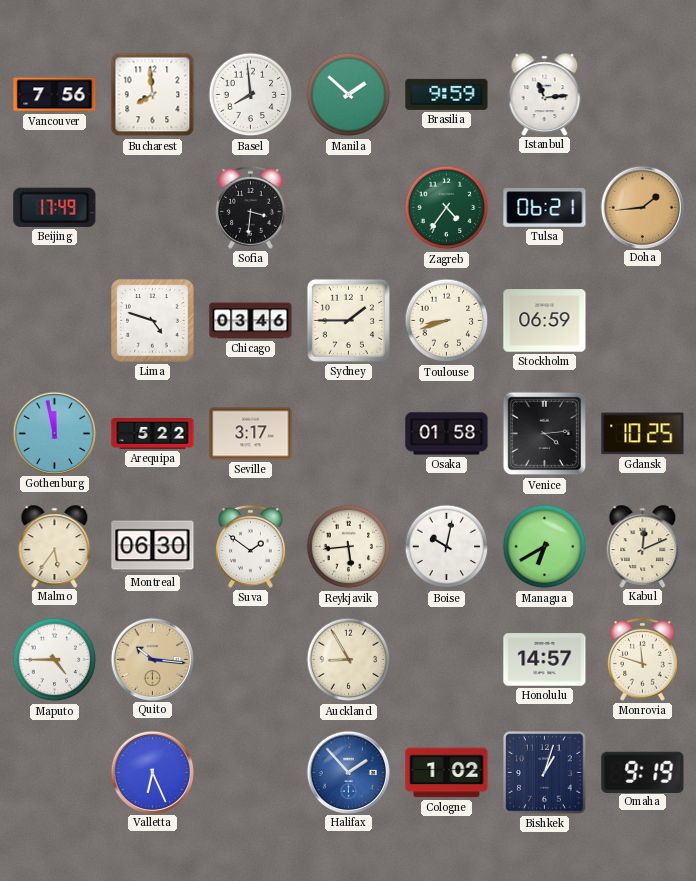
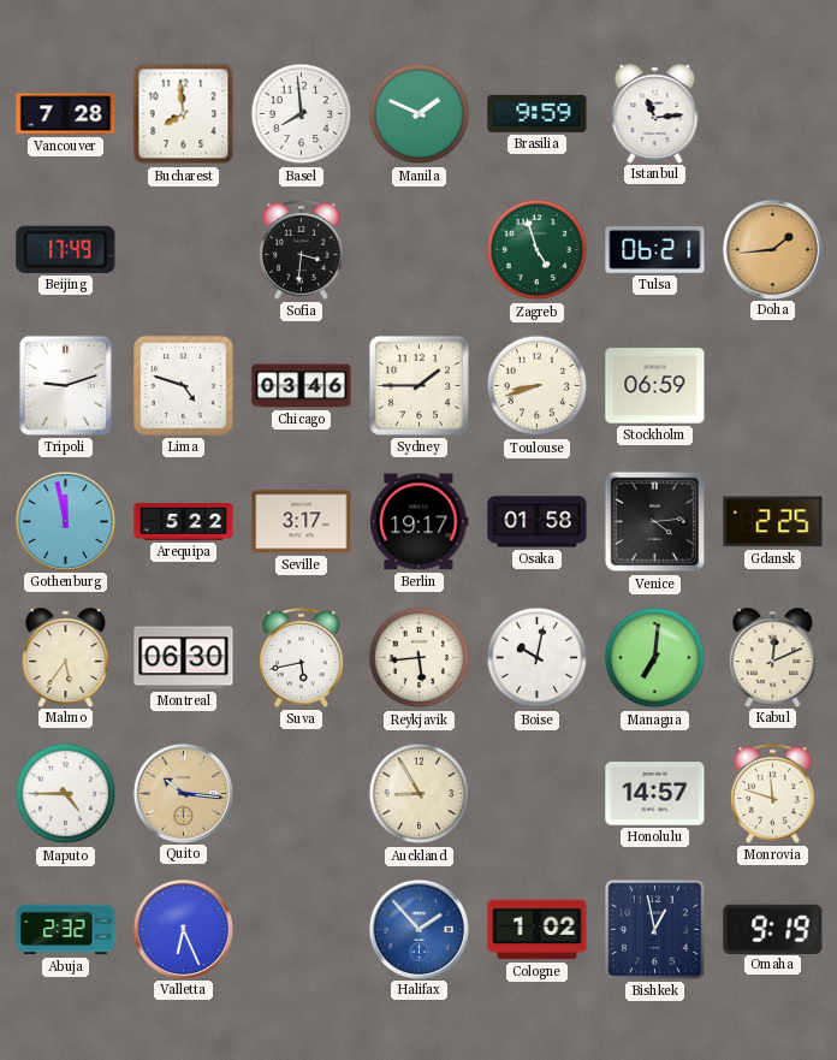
Vancouver: 7:56 -> 7:28 (66, 114)
Manila: 1:52 -> 1:49 (420, 114)
Zagreb: 4:36 -> 4:57 (538, 250)
Tripoli: none -> 9:12 (65, 385)
Berlin: none -> 19:17 (420, 522)
Gdansk: 10:25 -> 2:25 (773, 522)
Suva: 1:51 -> 5:43 (302, 657)
Managua: 6:40 -> 7:01 (655, 658)
Abuja: none -> 2:32 (66, 930)
Bishkek: 1:03 -> 12:58 (655, 930)
